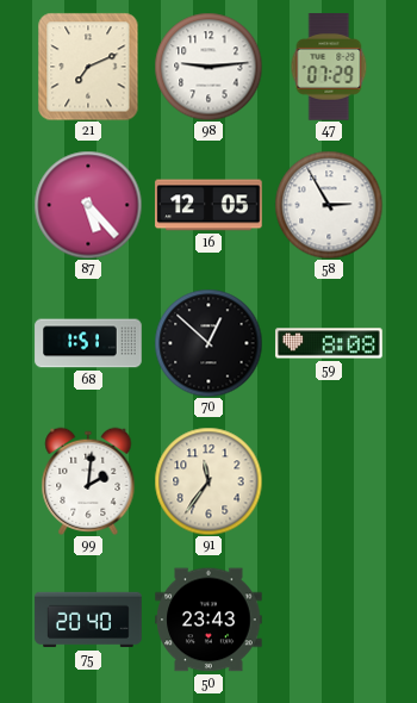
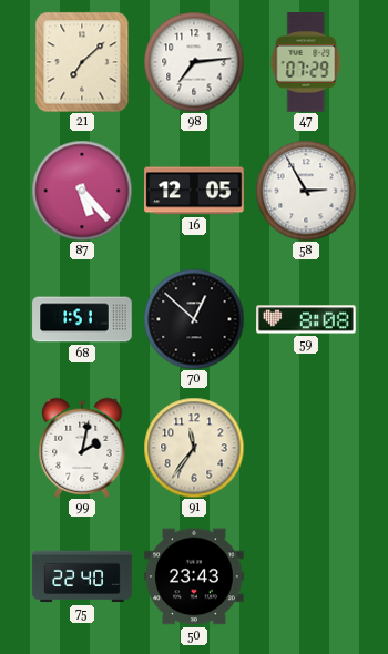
21: 7:11 -> 7:08 (82, 62)
98: 9:14 -> 7:14 (194, 62)
99: 2:01 -> 2:02 (82, 448)
75: 20:40 -> 22:40 (82, 576)
